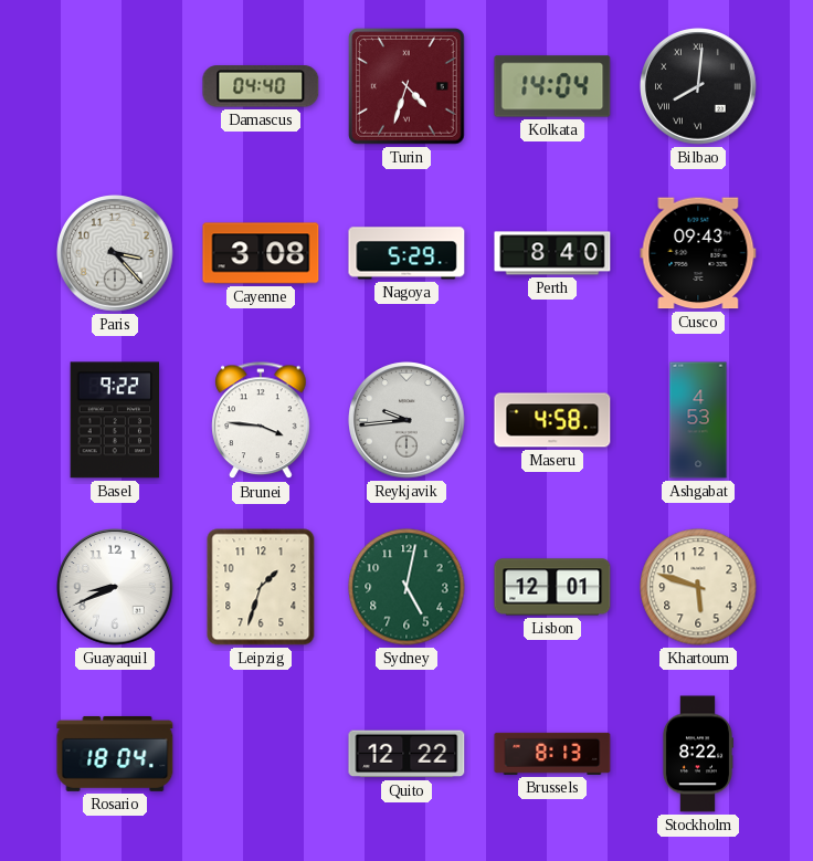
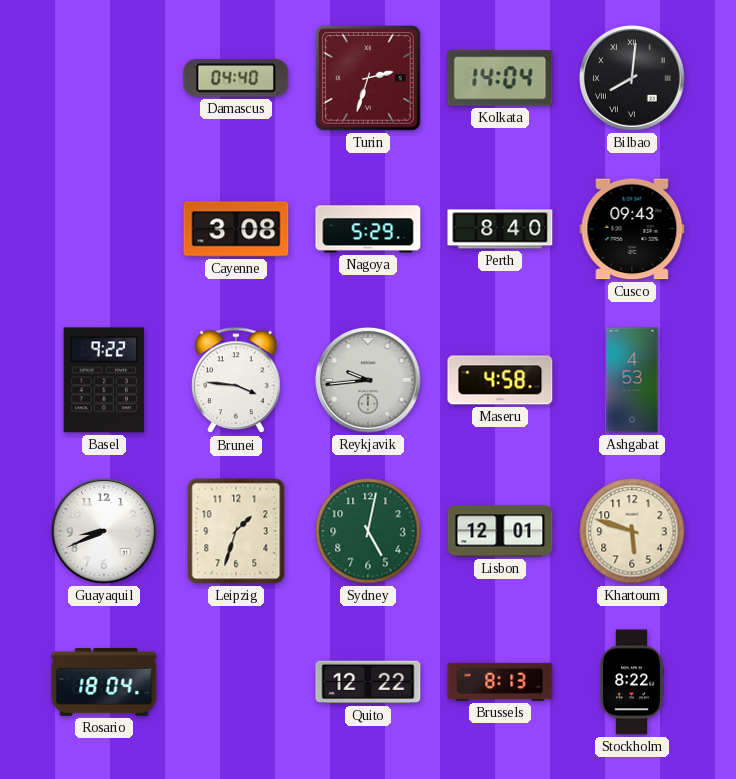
Turin: 4:33 -> 2:33 (368, 78)
Paris: 3:23 -> none (115, 253)
